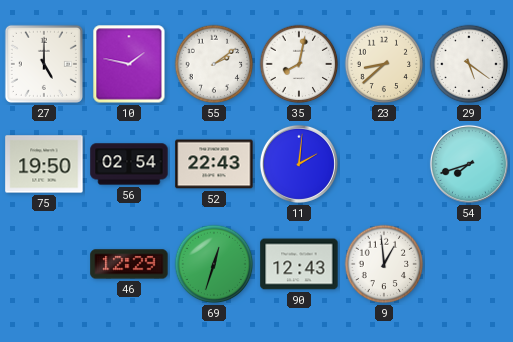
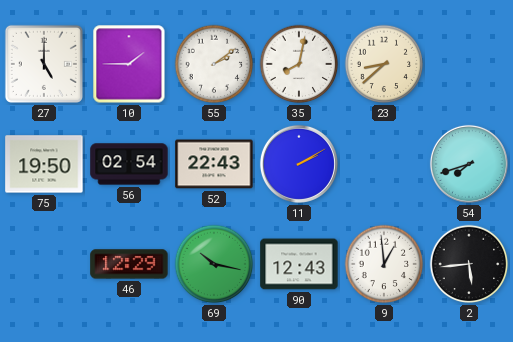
10: 1:47 -> 1:45 (129, 64)
29: 5:21 -> none (469, 64)
11: 2:01 -> 2:10 (299, 164)
69: 12:33 -> 10:17 (214, 264)
2: none -> 5:44 (469, 264)
